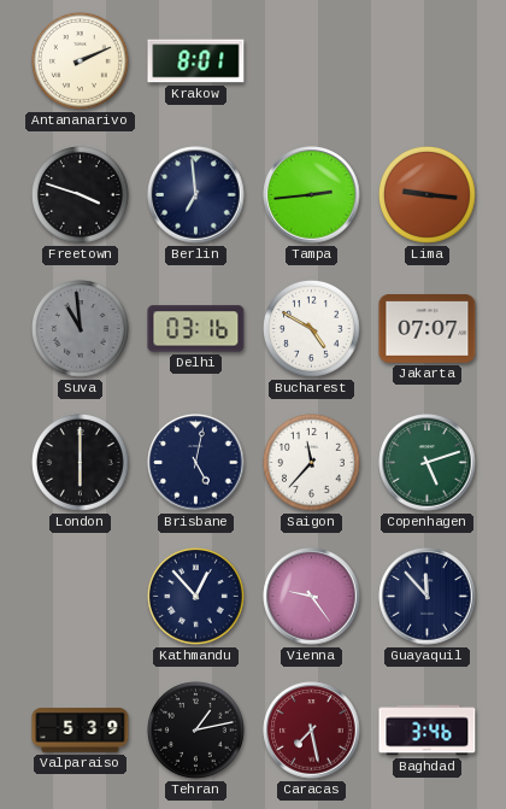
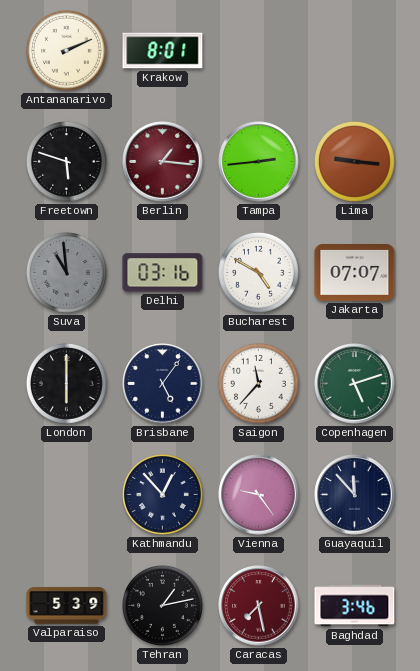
Freetown: 3:48 -> 5:48 (67, 162)
Berlin: 6:59 -> 1:16 (163, 162)
Berlin dial: navy -> burgundy (163, 162)
Brisbane: 5:02 -> 5:06 (163, 384)
